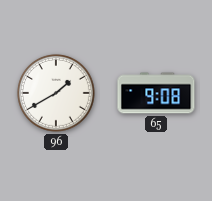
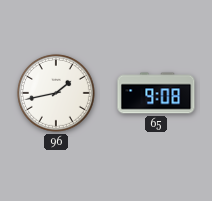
96: 1:40 -> 1:43 (56, 93)
